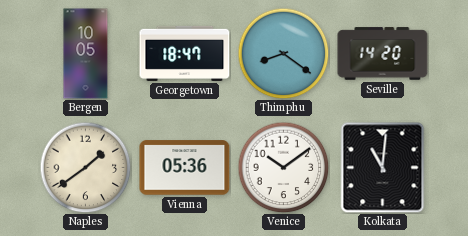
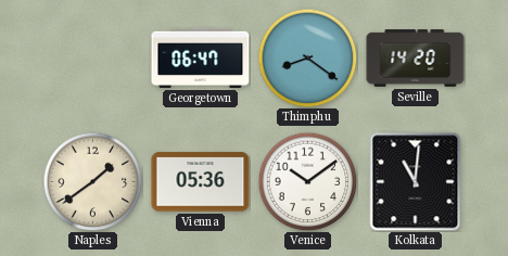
Bergen: 10:05 -> none (86, 54)
Georgetown: 18:47 -> 06:47 (201, 57)
